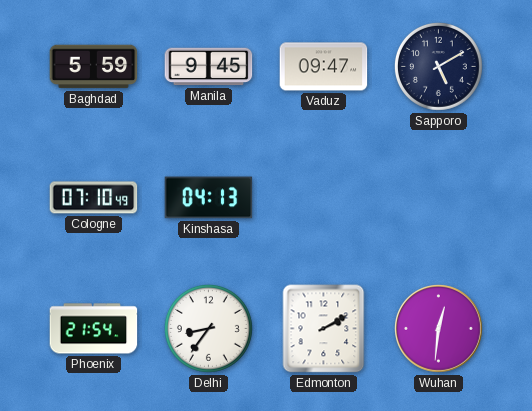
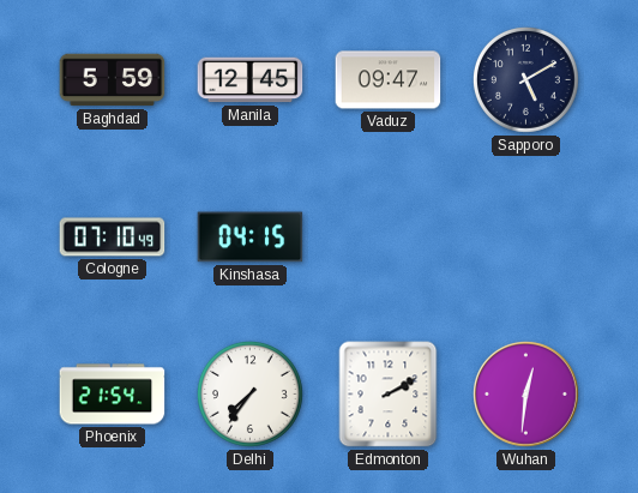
Manila: 9:45 -> 12:45 (251, 80)
Kinshasa: 04:13 -> 04:15 (251, 238)
Delhi: 8:36 -> 7:36 (249, 393)
